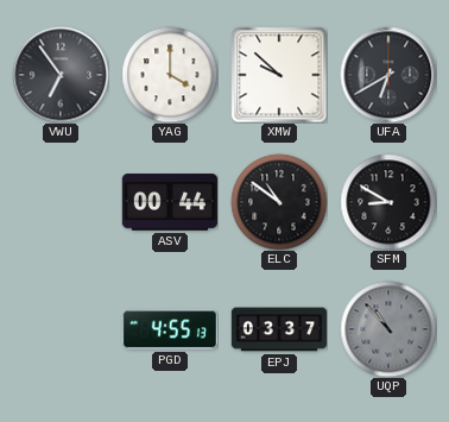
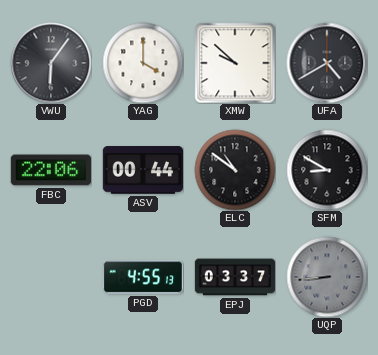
VWU: 6:54 -> 6:06 (51, 63)
UFA: 6:40 -> 4:40 (327, 63)
FBC: none -> 22:06 (50, 170)
UQP: 10:53 -> 8:44 (327, 277)
